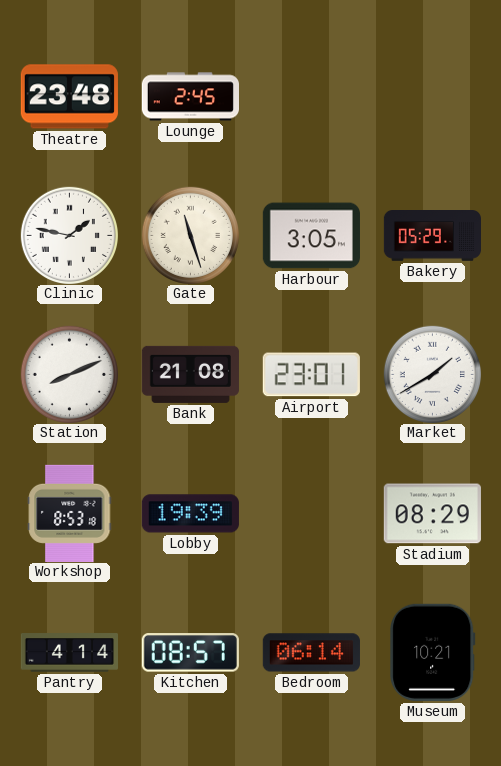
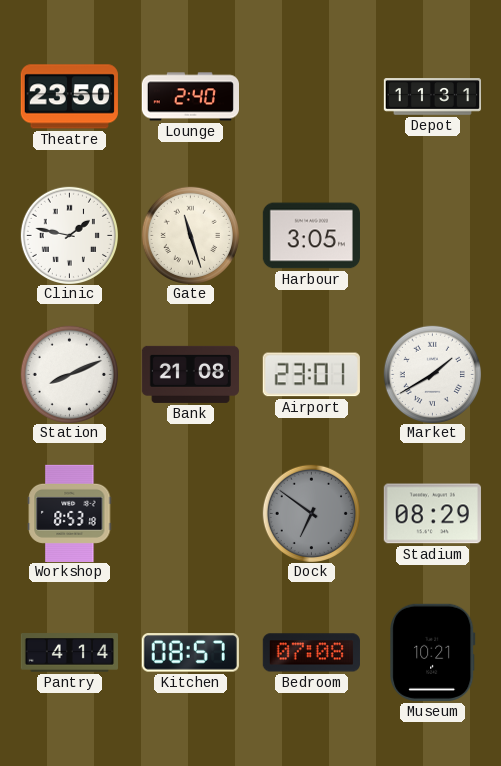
Theatre: 23:48 -> 23:50 (69, 97)
Lounge: 2:45 -> 2:40 (190, 97)
Depot: none -> 11:31 (432, 97)
Bakery: 05:29 -> none (432, 236)
Lobby: 19:39 -> none (190, 514)
Dock: none -> 6:51 (311, 513)
Bedroom: 06:14 -> 07:08 (311, 653)
